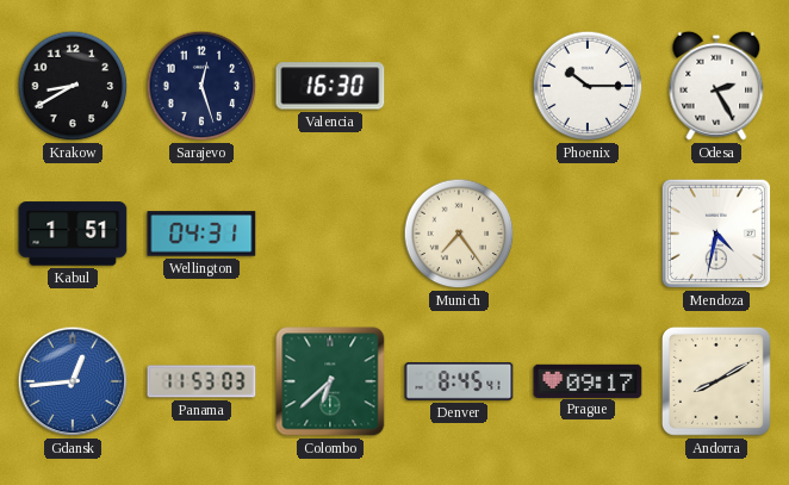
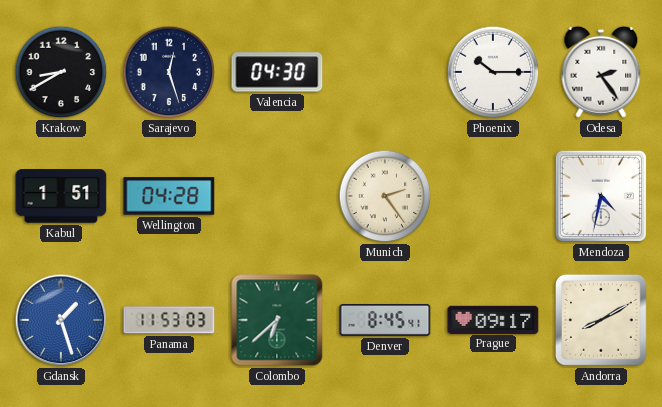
Valencia: 16:30 -> 04:30 (277, 72)
Odesa: 2:25 -> 2:24 (601, 72)
Wellington: 04:31 -> 04:28 (169, 196)
Munich: 7:24 -> 2:24 (385, 196)
Gdansk: 12:44 -> 1:27 (61, 320)
